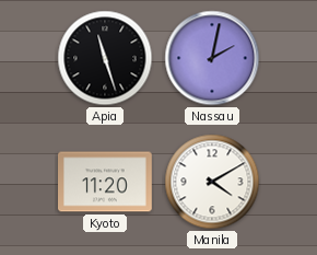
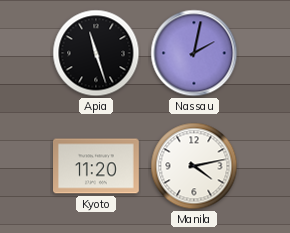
Manila: 4:10 -> 4:13 (194, 166)
